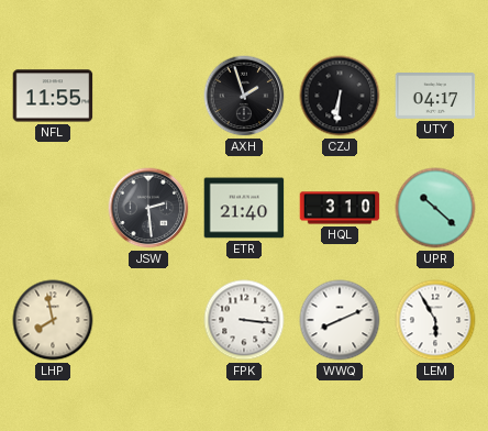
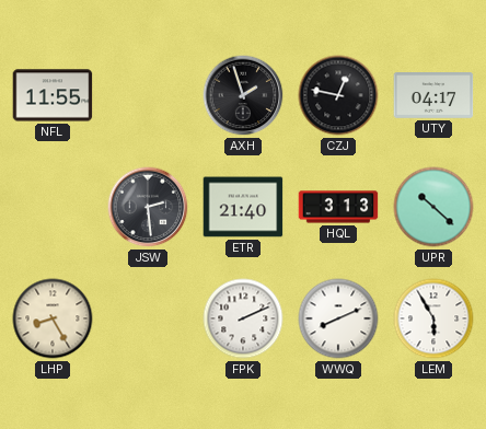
CZJ: 6:31 -> 12:47 (338, 95)
HQL: 3:10 -> 3:13 (338, 207)
LHP: 7:58 -> 8:25 (53, 318)
FPK: 3:16 -> 2:11 (243, 318)
